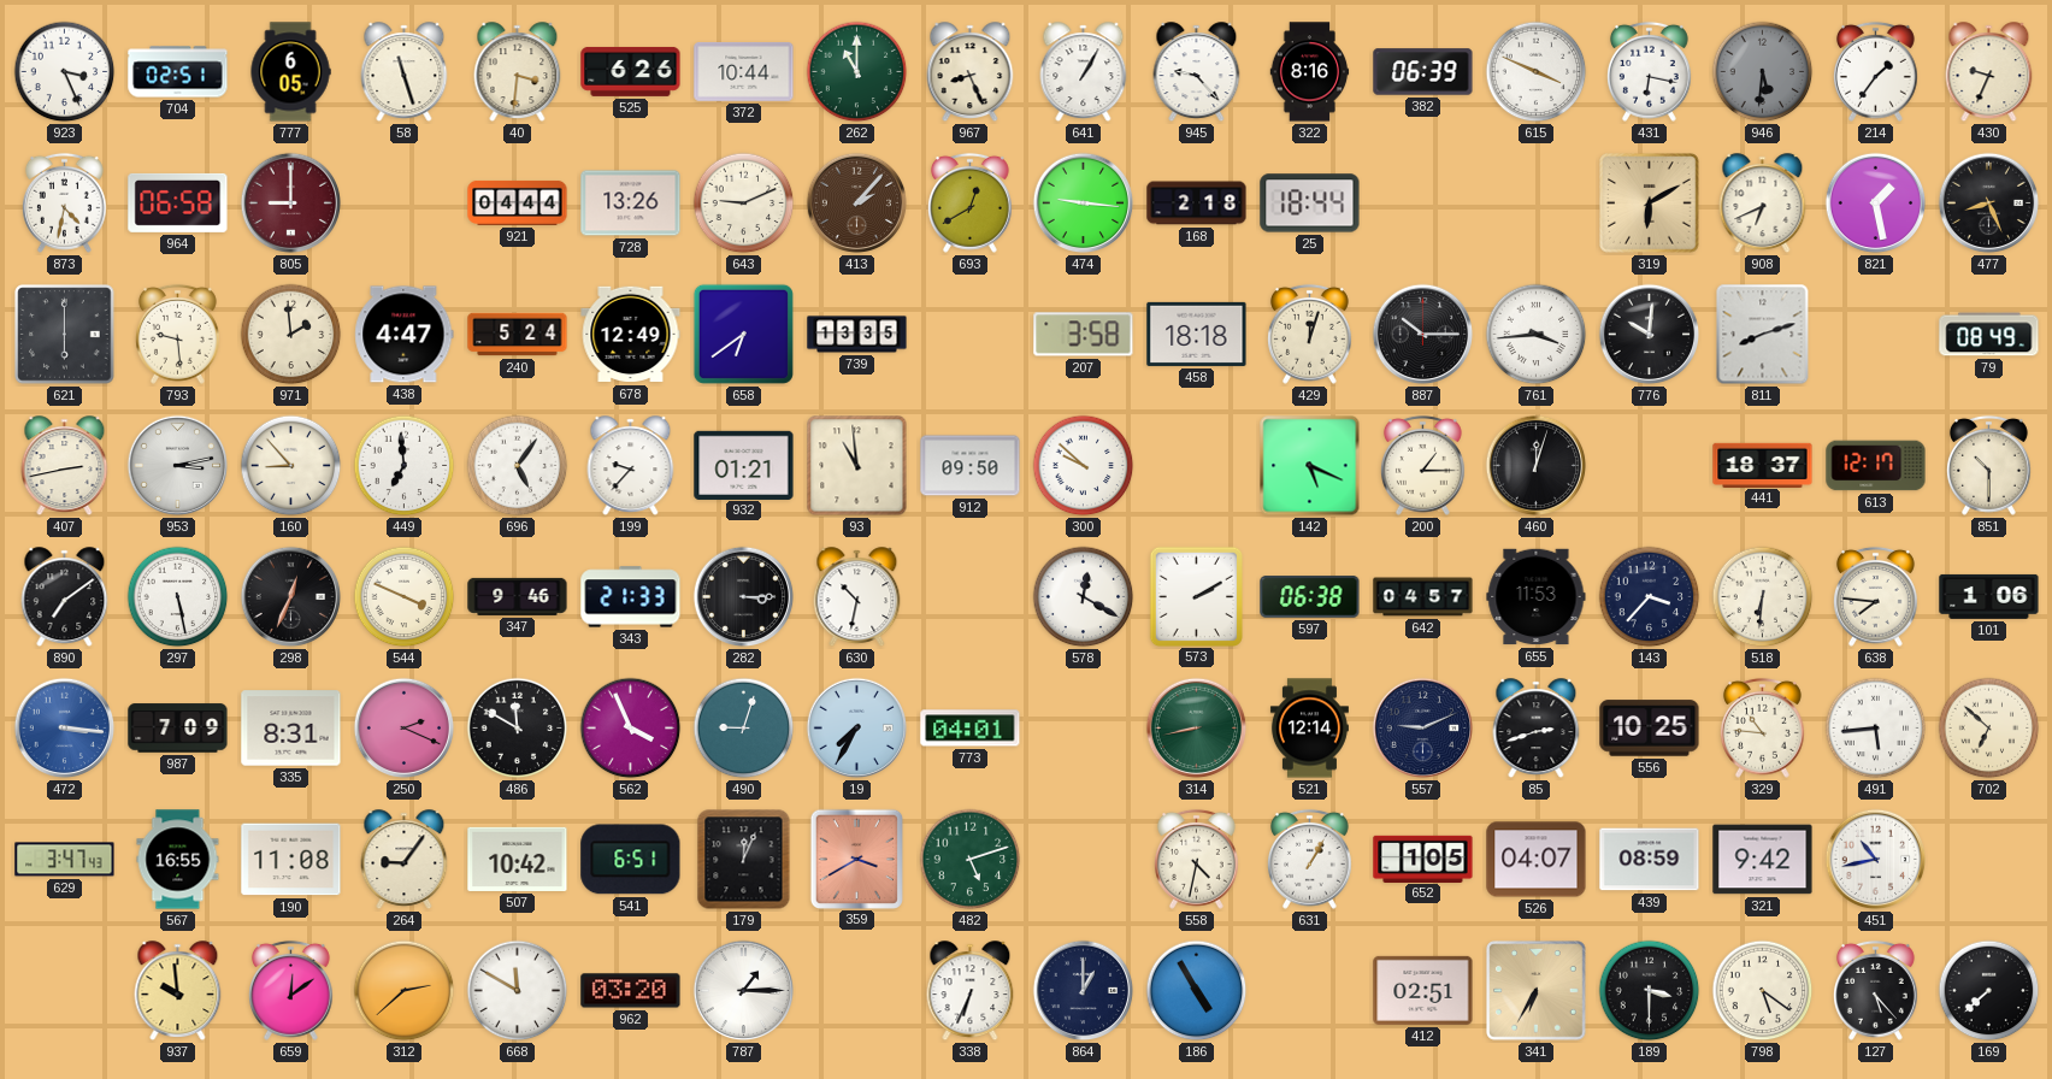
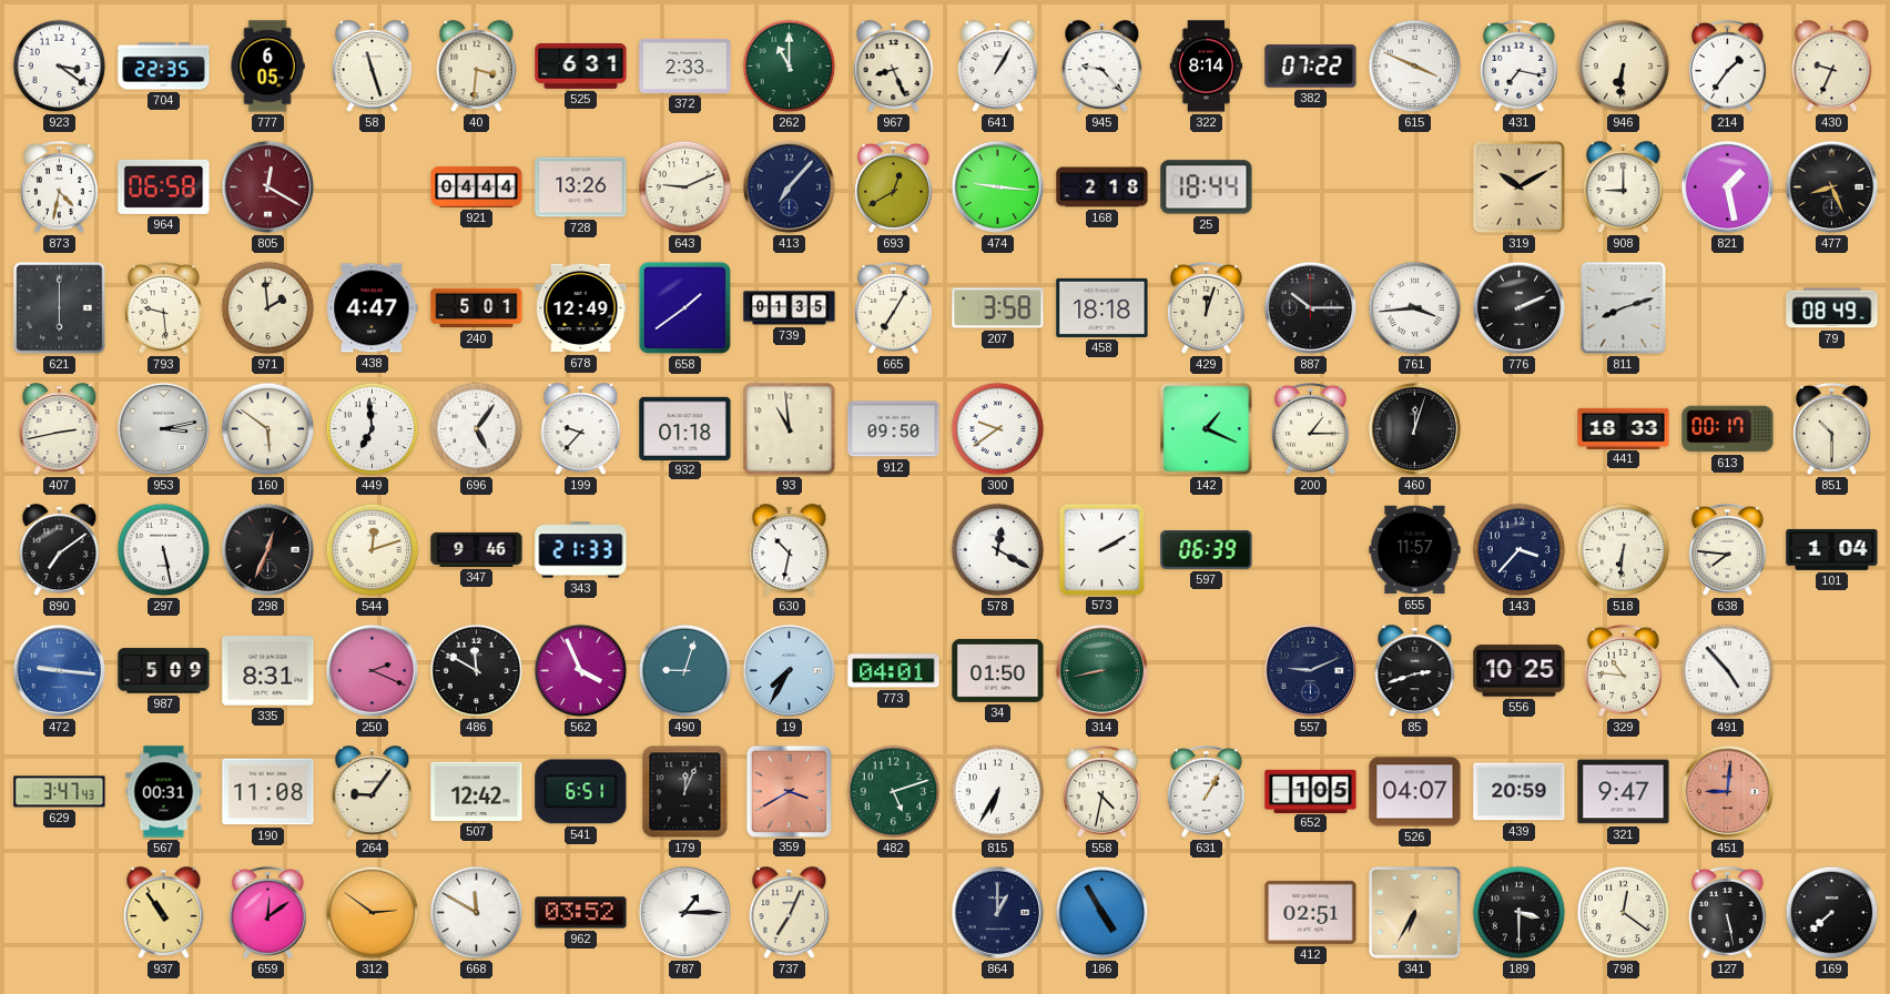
923: 3:26 -> 3:21 (60, 67)
704: 02:51 -> 22:35 (164, 67)
525: 6:26 -> 6:31 (581, 65)
372: 10:44 -> 2:33 (685, 67)
322: 8:16 -> 8:14 (1207, 67)
382: 06:39 -> 07:22 (1311, 67)
431: 6:17 -> 7:17 (1518, 65)
946: 5:31 -> 6:31 (1624, 67)
946 dial: grey -> cream (1624, 67)
805: 9:00 -> 12:20 (268, 187)
413: 2:07 -> 7:07 (790, 187)
413 dial: brown -> navy (790, 187)
319: 6:10 -> 10:10 (1520, 187)
908: 6:41 -> 9:00 (1624, 187)
240: 5:24 -> 5:01 (477, 308)
658: 6:39 -> 1:39 (684, 307)
739: 13:35 -> 01:35 (790, 308)
665: none -> 7:05 (893, 307)
776: 10:01 -> 2:11 (1520, 308)
160: 8:53 -> 5:51 (268, 429)
932: 01:21 -> 01:18 (685, 428)
300: 9:52 -> 9:39 (998, 429)
142: 5:19 -> 1:19 (1207, 429)
441: 18:37 -> 18:33 (1624, 428)
613: 12:17 -> 00:17 (1728, 429)
544: 3:49 -> 12:12 (373, 550)
282: 3:15 -> none (744, 597)
597: 06:38 -> 06:39 (1207, 550)
642: 04:57 -> none (1423, 597)
655: 11:53 -> 11:57 (1415, 550)
101: 1:06 -> 1:04 (1832, 549)
472: 3:16 -> 9:16 (60, 671)
987: 7:09 -> 5:09 (164, 671)
34: none -> 01:50 (998, 670)
521: 12:14 -> none (1309, 729)
491: 5:44 -> 4:53 (1728, 671)
702: 6:52 -> none (1989, 729)
567: 16:55 -> 00:31 (164, 792)
507: 10:42 -> 12:42 (477, 791)
815: none -> 6:35 (998, 792)
439: 08:59 -> 20:59 (1520, 792)
321: 9:42 -> 9:47 (1624, 792)
451: 10:43 -> 9:01 (1728, 792)
451 dial: white -> salmon (1728, 792)
937: 9:59 -> 10:54 (164, 913)
312: 2:38 -> 2:51 (373, 913)
962: 03:20 -> 03:52 (581, 913)
737: none -> 7:04 (790, 913)
338: 6:34 -> none (971, 991)
798: 5:21 -> 12:21 (1624, 913)
127: 5:23 -> 5:28 (1727, 912)
